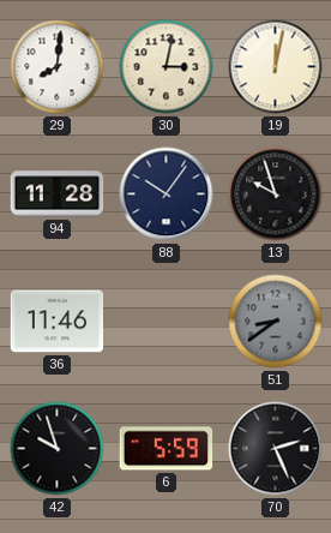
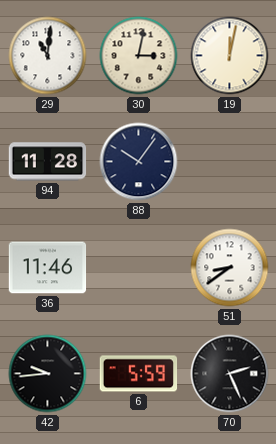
29: 8:01 -> 11:01 (48, 56)
13: 9:57 -> none (276, 194)
51 dial: grey -> white (230, 268)
42: 9:57 -> 9:44 (48, 374)
